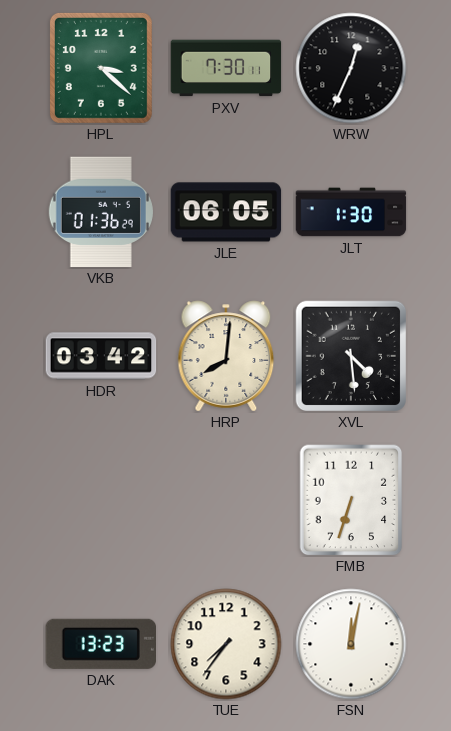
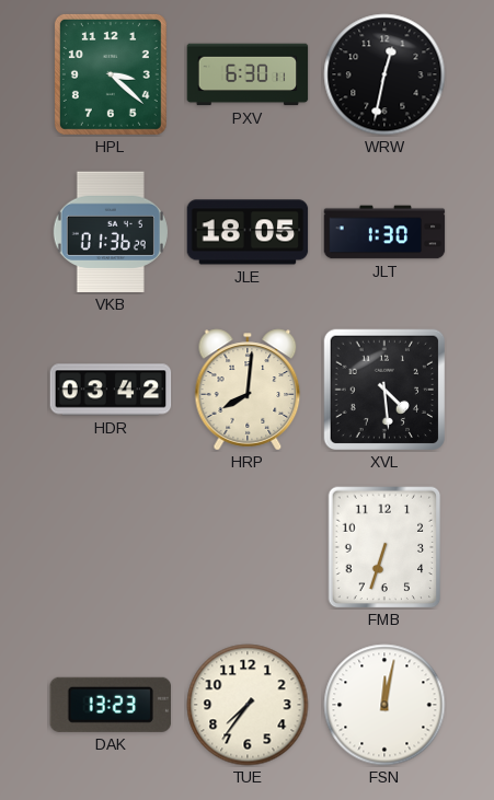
PXV: 7:30 -> 6:30 (248, 74)
WRW: 12:34 -> 12:32 (384, 74)
JLE: 06:05 -> 18:05 (248, 232)
